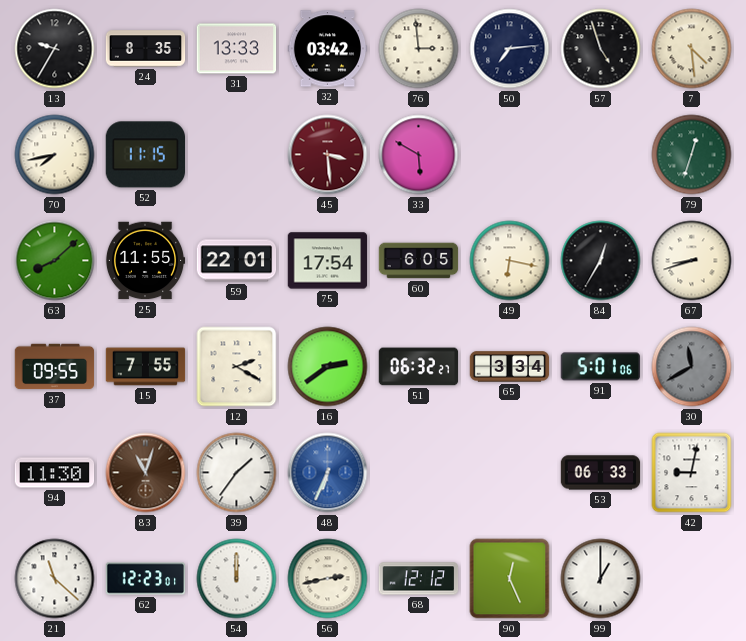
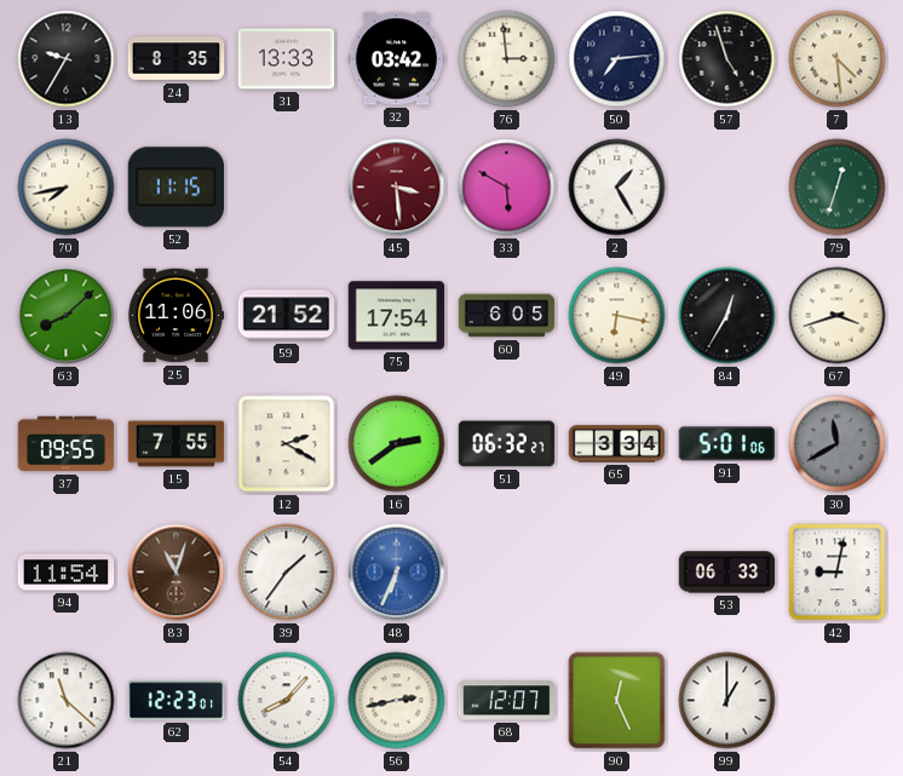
2: none -> 1:25 (617, 188)
25: 11:55 -> 11:06 (176, 316)
59: 22:01 -> 21:52 (287, 316)
67: 8:42 -> 3:42 (838, 316)
94: 11:30 -> 11:54 (67, 573)
54: 12:00 -> 8:07 (287, 701)
68: 12:12 -> 12:07 (507, 701)
